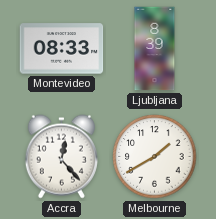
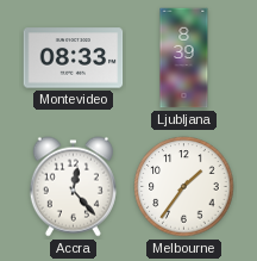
Melbourne: 1:40 -> 1:36 (184, 187)
